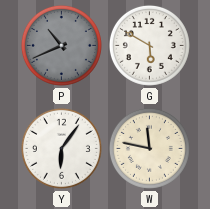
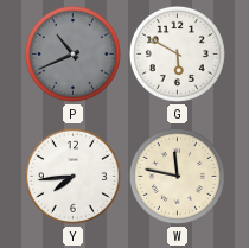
Y: 6:06 -> 7:44 (72, 176)
